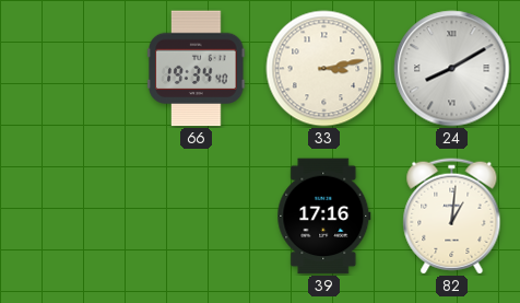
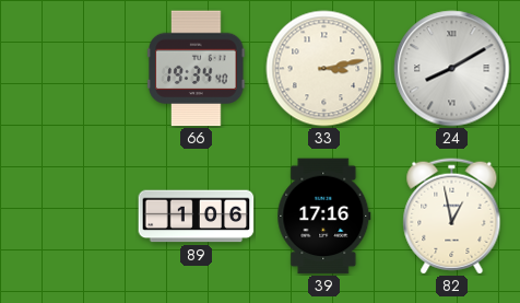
89: none -> 1:06 (197, 217)
82: 1:01 -> 12:58 (452, 217)
